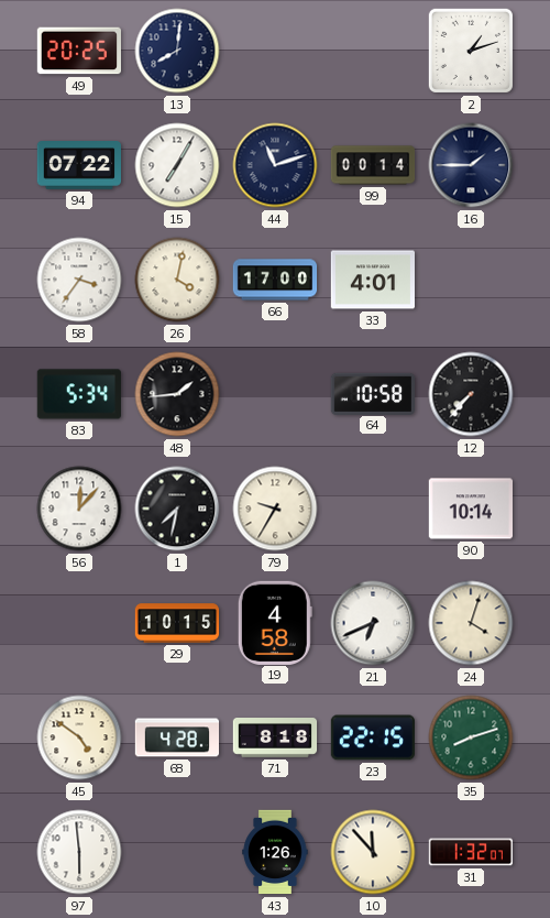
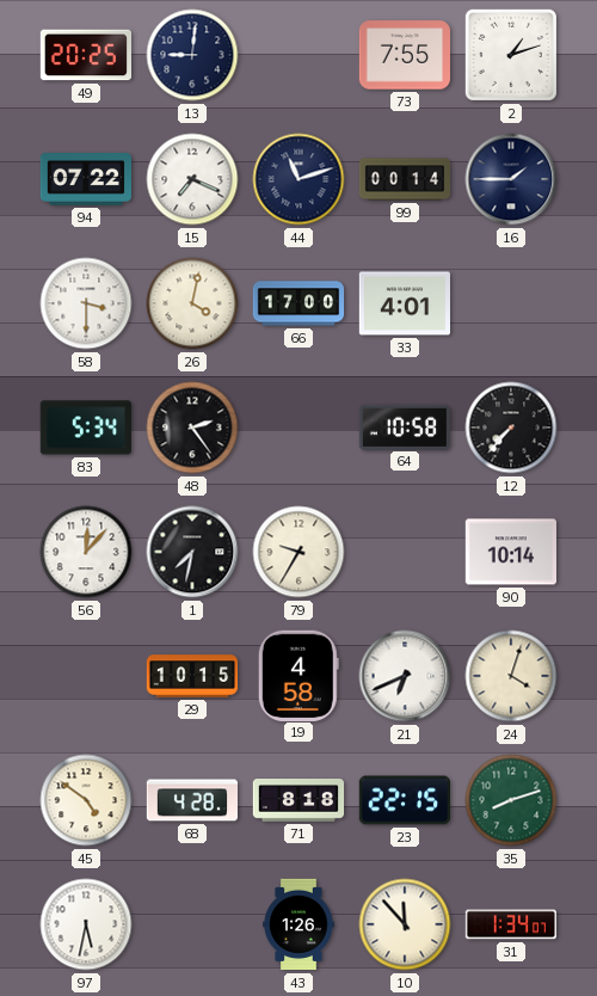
13: 8:01 -> 9:01 (192, 55)
73: none -> 7:55 (404, 55)
15: 7:05 -> 7:19 (192, 179)
58: 3:36 -> 3:30 (86, 303)
48: 1:44 -> 2:24 (192, 428)
97: 5:59 -> 5:32 (86, 924)
31: 1:32 -> 1:34 (510, 924)
